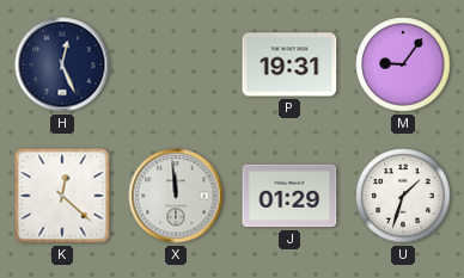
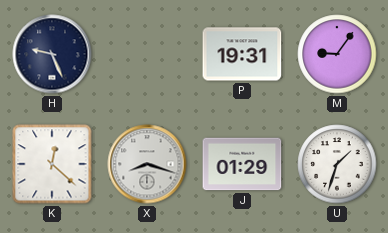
H: 12:26 -> 9:26 (52, 54)
X: 11:59 -> 8:18 (147, 164)
